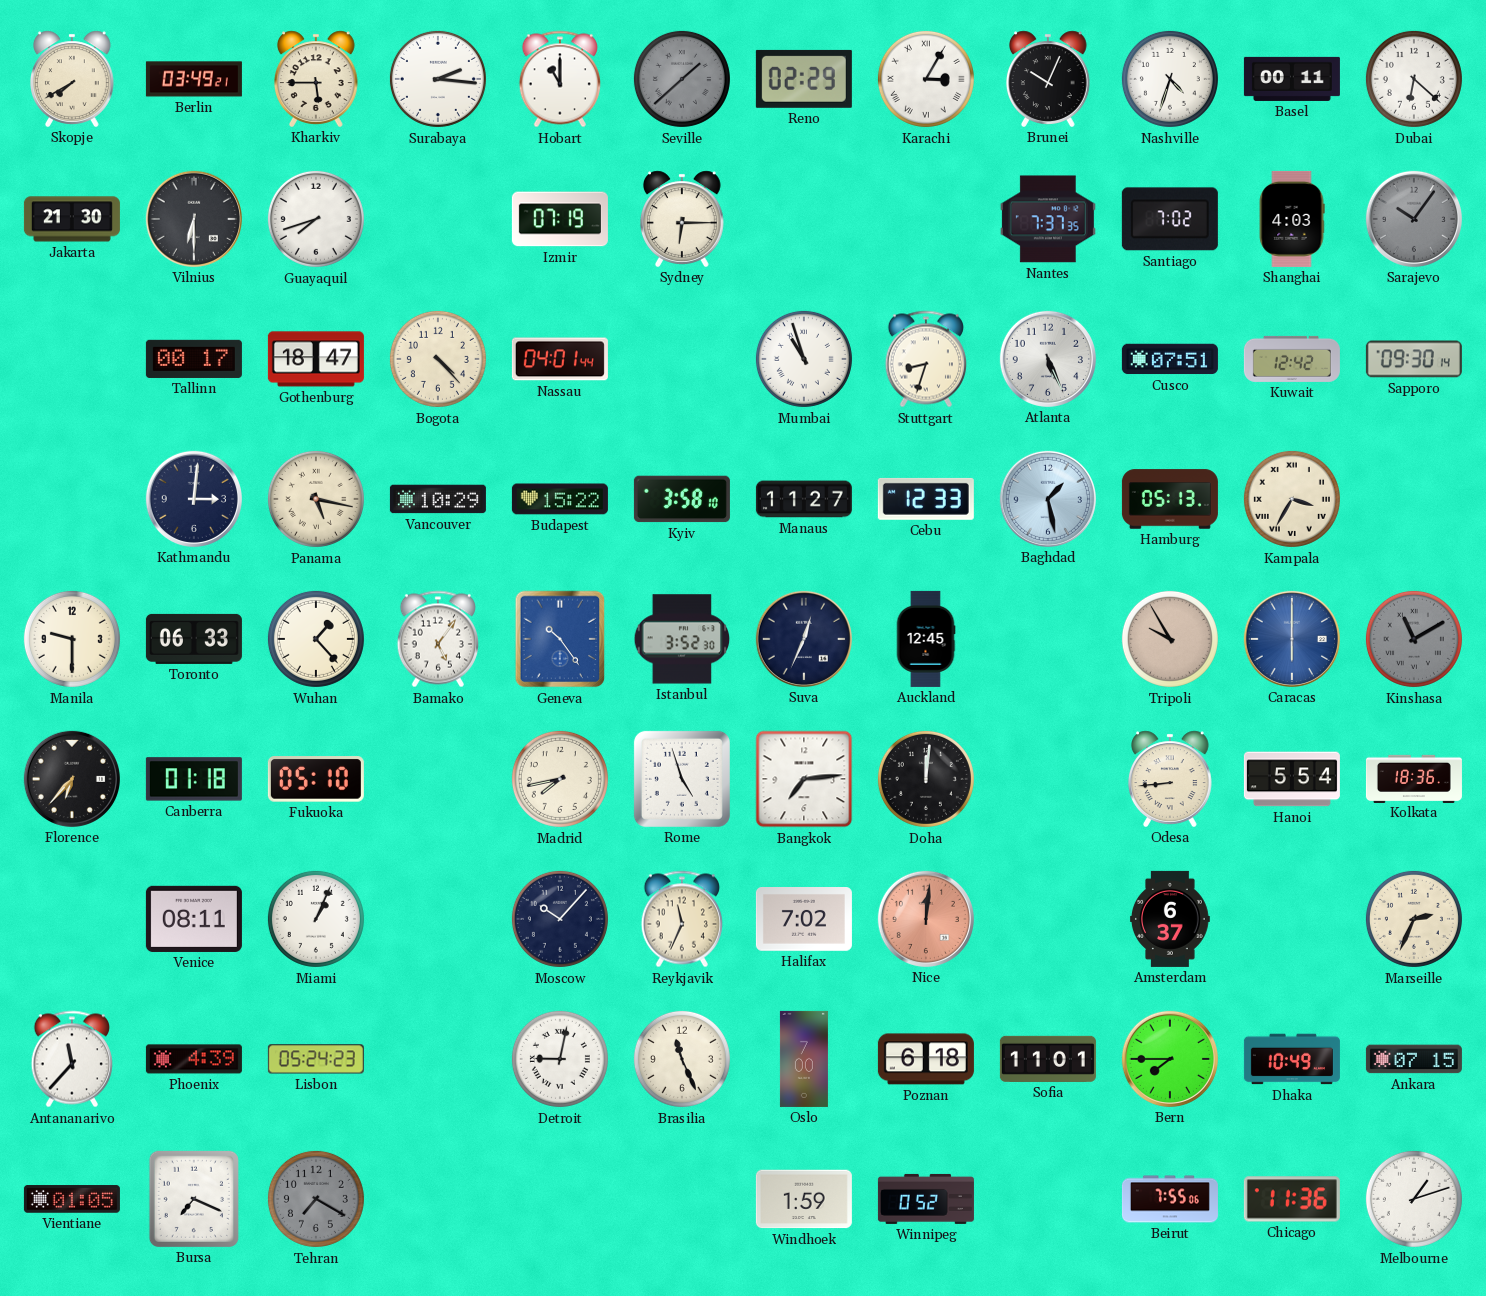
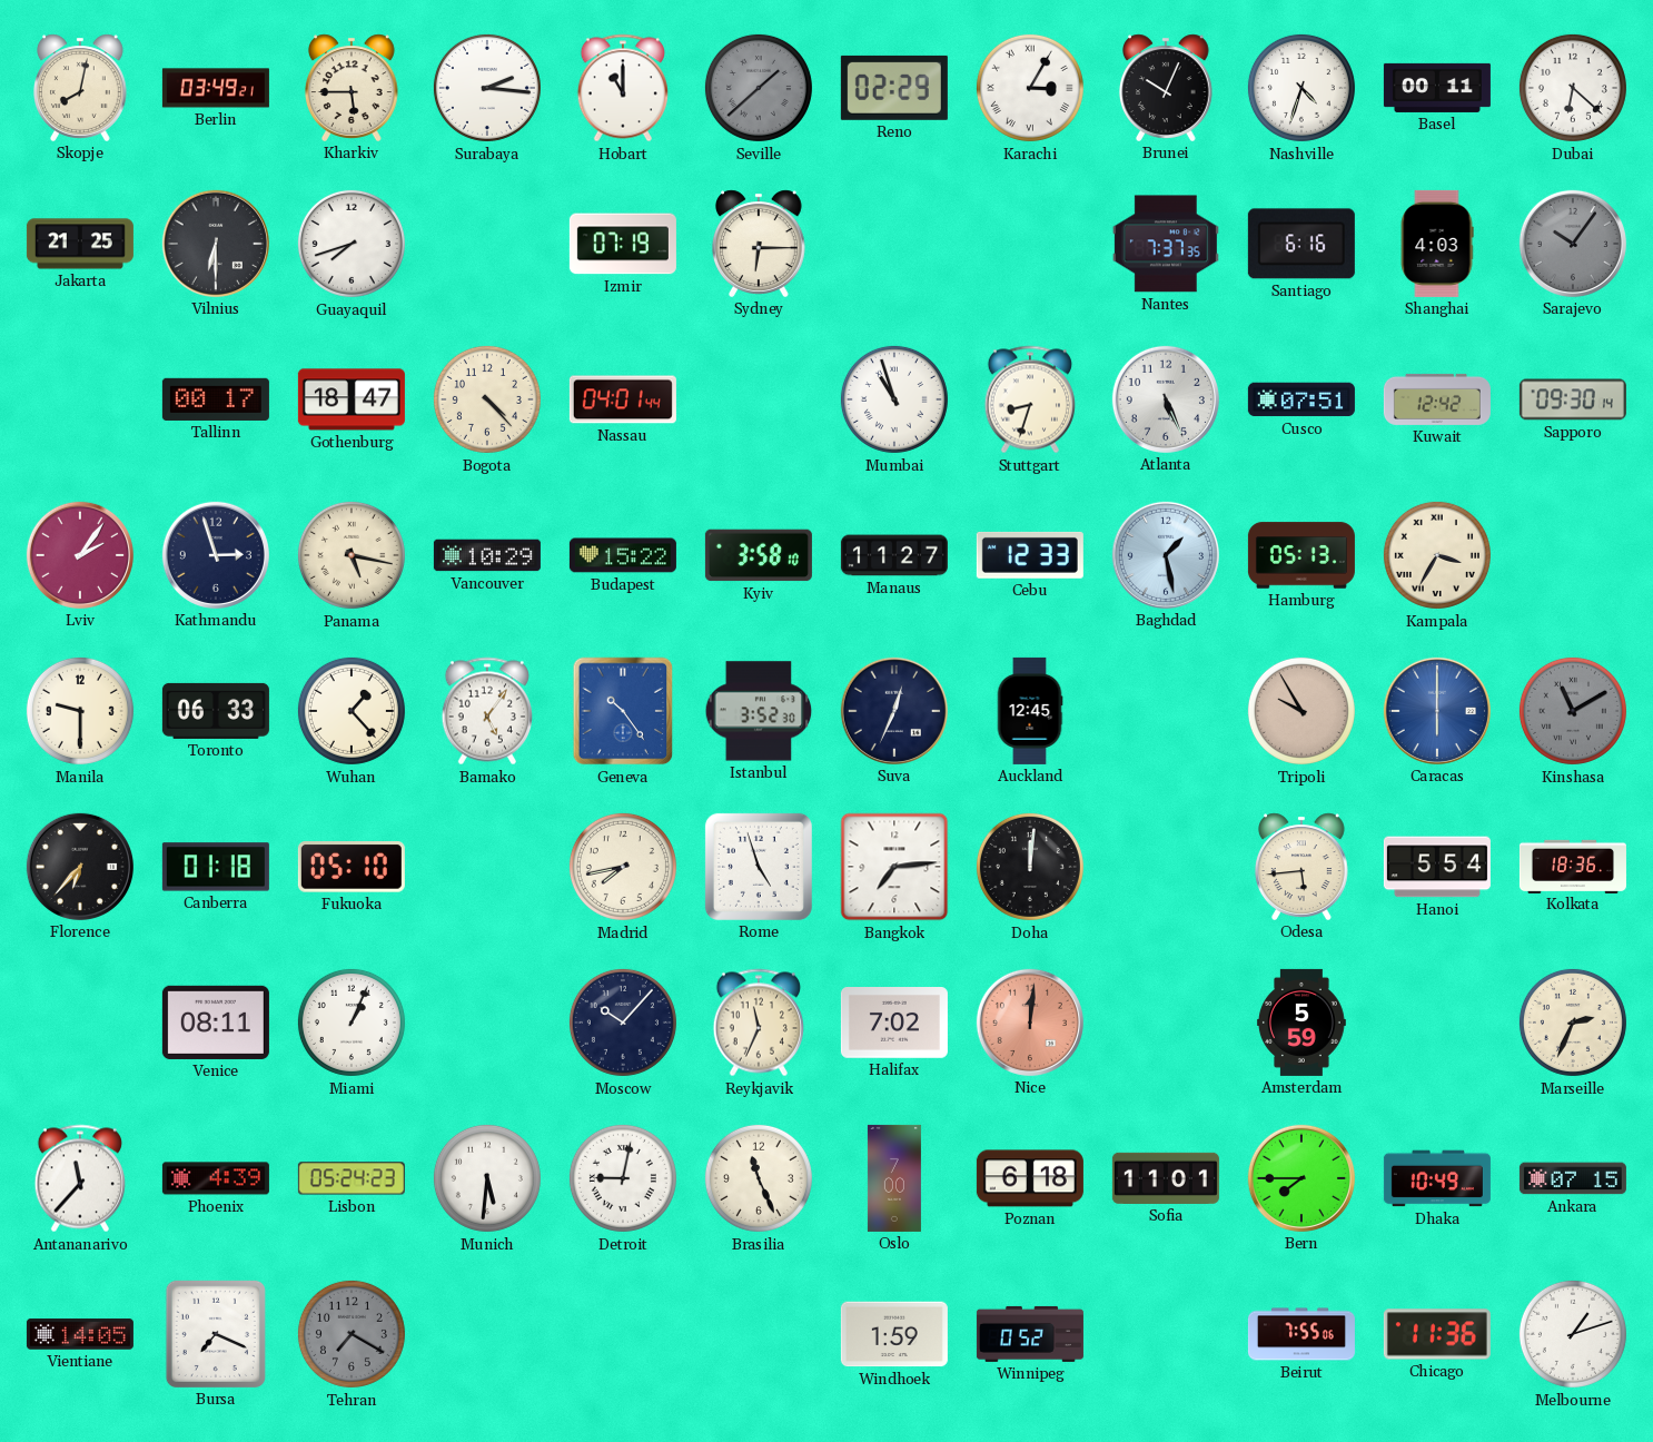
Skopje: 7:40 -> 8:02 (80, 88)
Jakarta: 21:30 -> 21:25 (80, 244)
Santiago: 7:02 -> 6:16 (1301, 244)
Lviv: none -> 2:06 (80, 555)
Kathmandu: 3:01 -> 2:57 (216, 555)
Odesa: 8:44 -> 5:44 (1301, 867)
Amsterdam: 6:37 -> 5:59 (1301, 1023)
Munich: none -> 5:31 (487, 1178)
Vientiane: 01:05 -> 14:05 (80, 1334)
